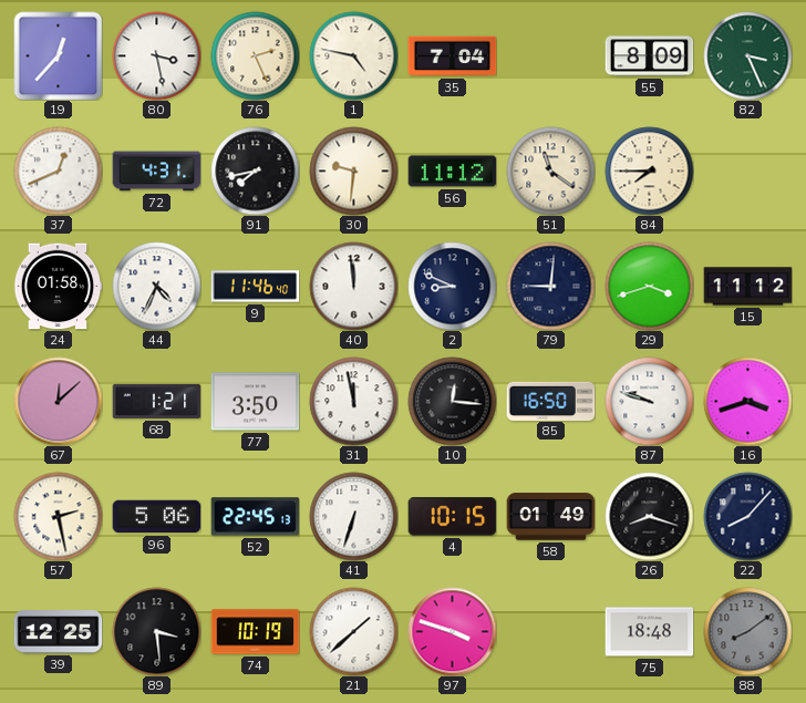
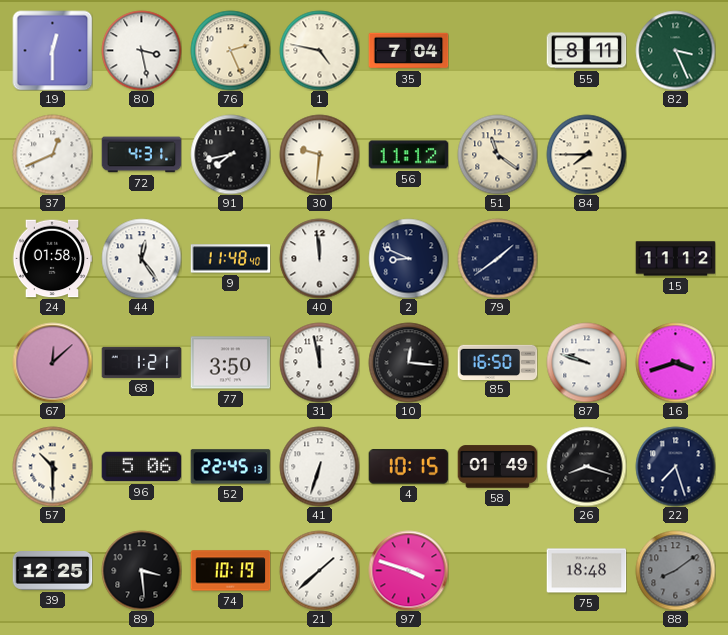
19: 12:37 -> 12:30 (52, 50)
55: 8:09 -> 8:11 (586, 51)
44: 4:34 -> 12:24 (141, 258)
9: 11:46 -> 11:48 (230, 259)
79: 9:01 -> 1:39 (497, 258)
29: 3:42 -> none (649, 286)
57: 2:28 -> 10:30 (52, 466)
22: 8:07 -> 7:27 (675, 466)
